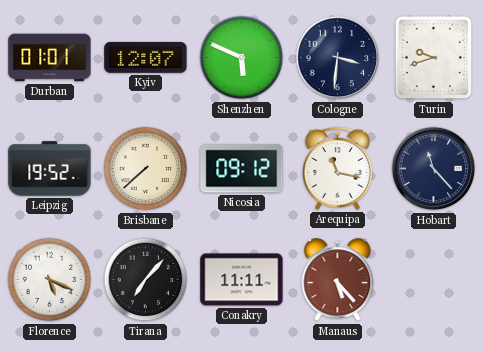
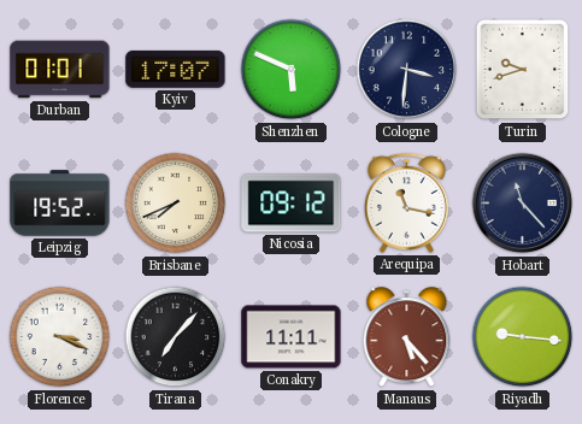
Kyiv: 12:07 -> 17:07 (176, 69)
Brisbane: 7:38 -> 7:41 (176, 204)
Florence: 5:19 -> 3:19 (60, 337)
Riyadh: none -> 9:16 (523, 337)
